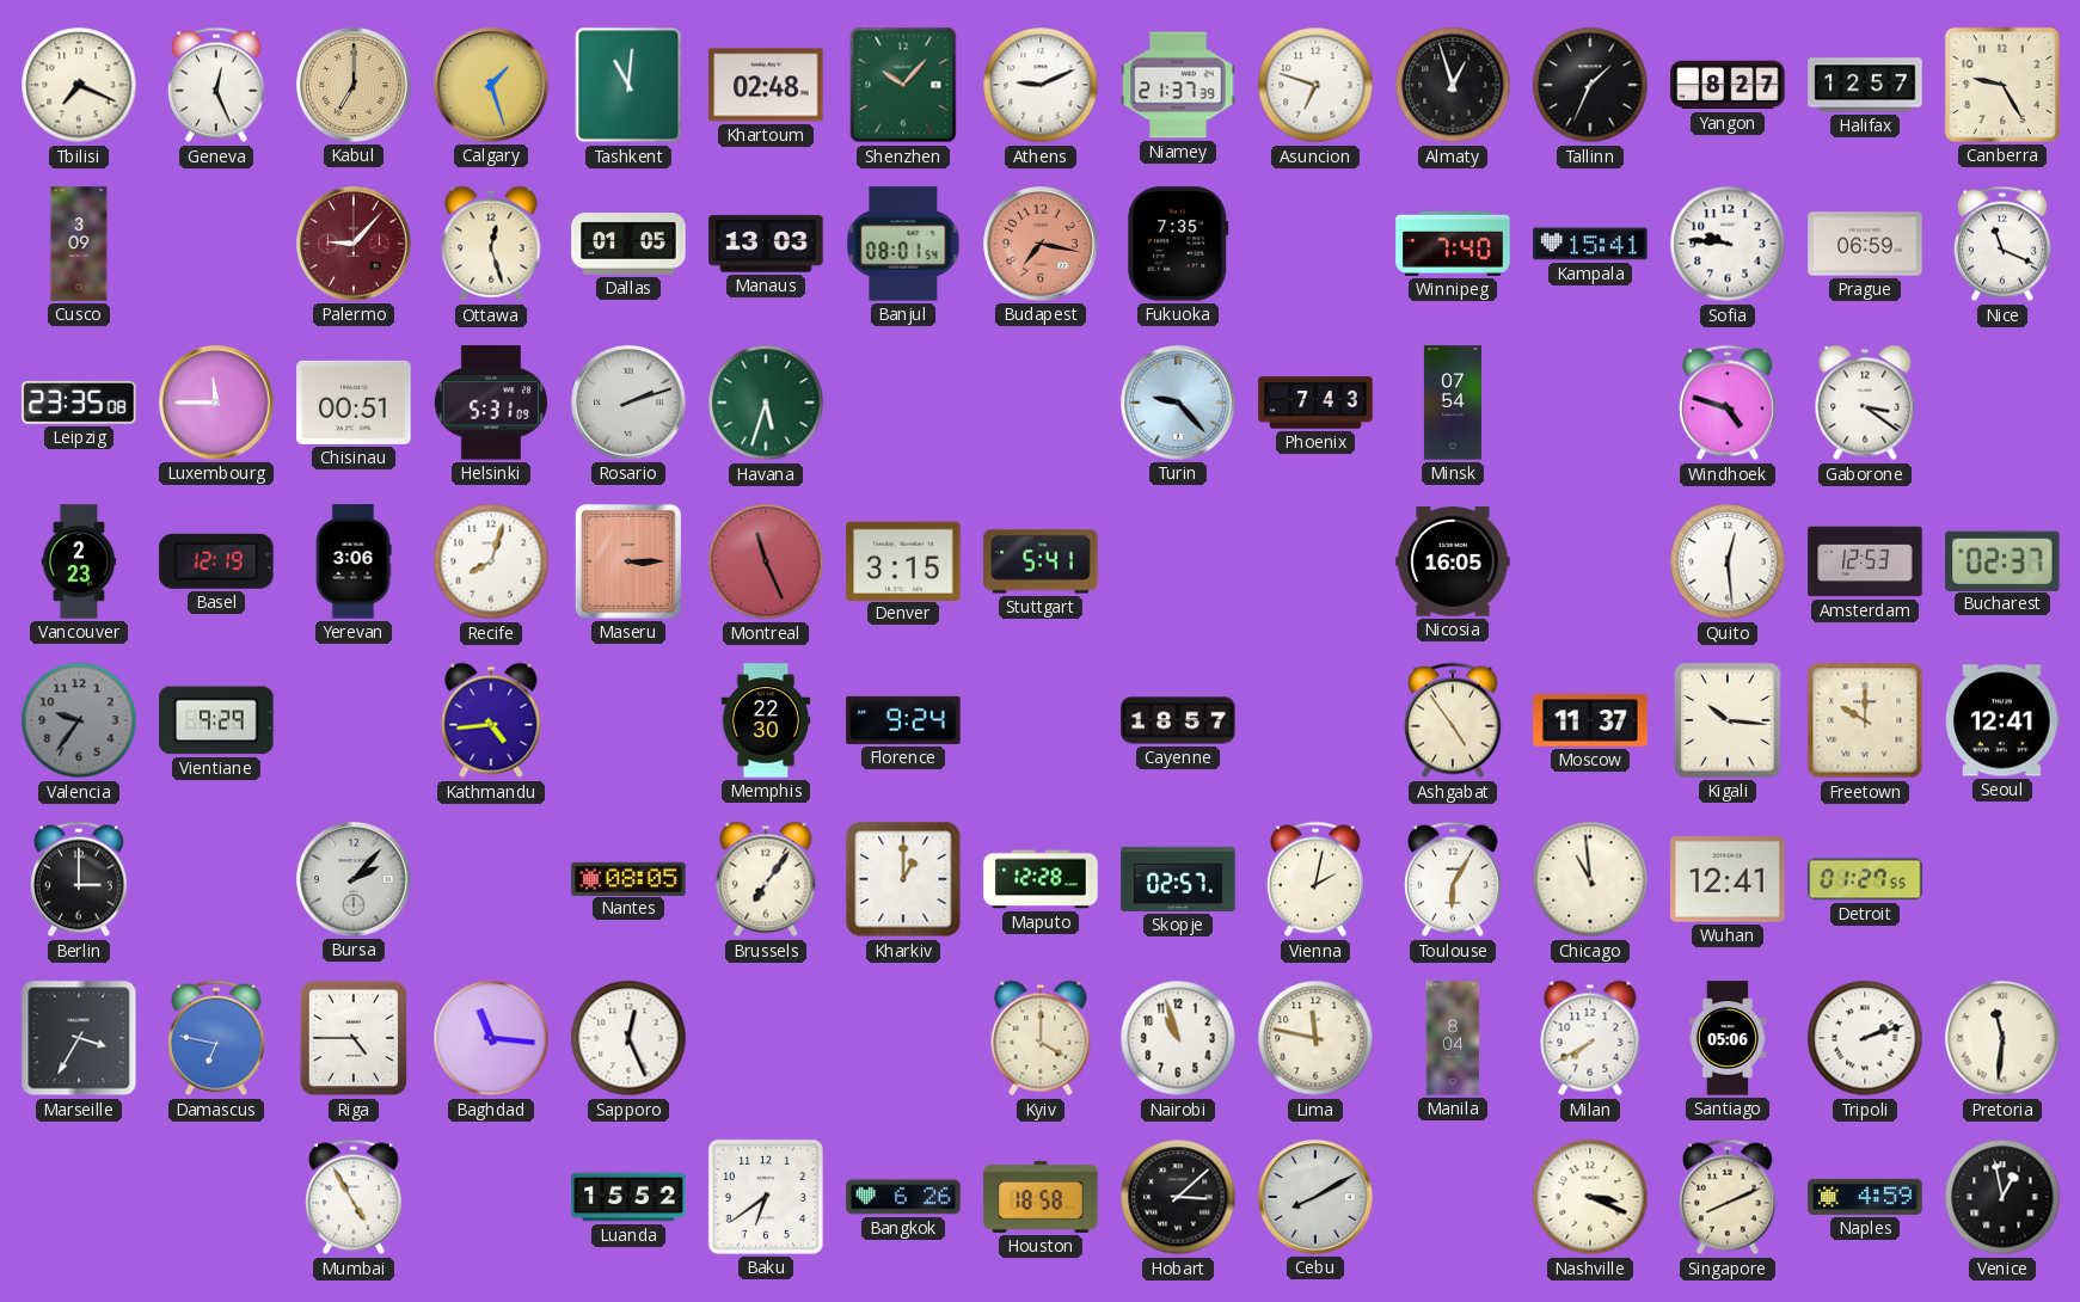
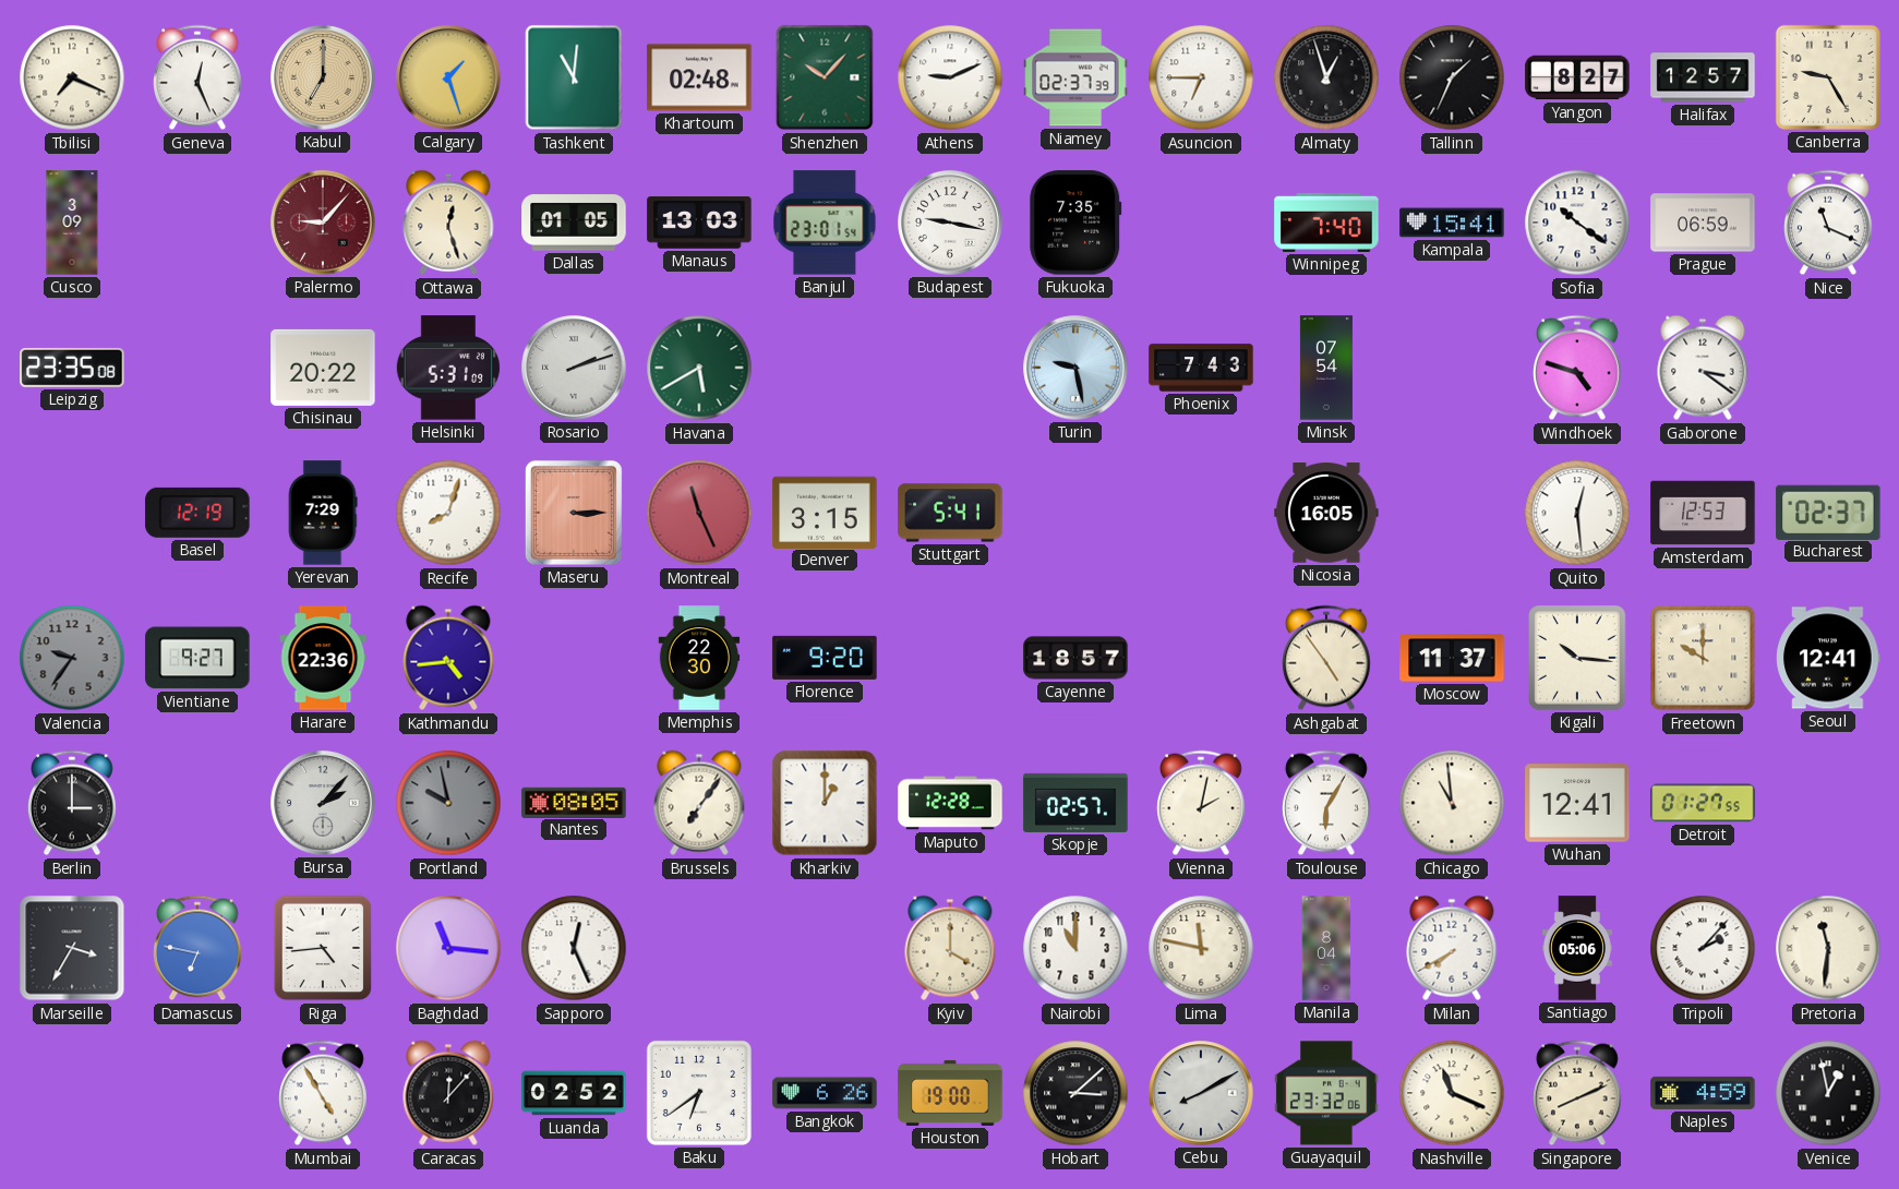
Niamey: 21:37 -> 02:37 (1075, 77)
Asuncion: 6:48 -> 6:45 (1201, 77)
Banjul: 08:01 -> 23:01 (825, 223)
Budapest: 7:17 -> 9:17 (950, 223)
Budapest dial: salmon -> white (950, 223)
Sofia: 9:46 -> 10:21 (1577, 223)
Luxembourg: 11:45 -> none (216, 403)
Chisinau: 00:51 -> 20:22 (323, 368)
Havana: 5:33 -> 5:40 (699, 368)
Turin: 9:23 -> 9:28 (1075, 368)
Vancouver: 2:23 -> none (79, 561)
Yerevan: 3:06 -> 7:29 (323, 513)
Vientiane: 9:29 -> 9:27 (197, 658)
Harare: none -> 22:36 (323, 658)
Florence: 9:24 -> 9:20 (825, 658)
Portland: none -> 9:58 (448, 803)
Riga: 4:45 -> 4:44 (323, 948)
Nairobi: 10:57 -> 11:00 (1075, 948)
Tripoli: 2:12 -> 2:07 (1703, 948)
Caracas: none -> 12:07 (448, 1093)
Luanda: 15:52 -> 02:52 (574, 1093)
Houston: 18:58 -> 19:00 (950, 1093)
Guayaquil: none -> 23:32 (1326, 1093)
Nashville: 3:19 -> 11:19 (1452, 1093)
